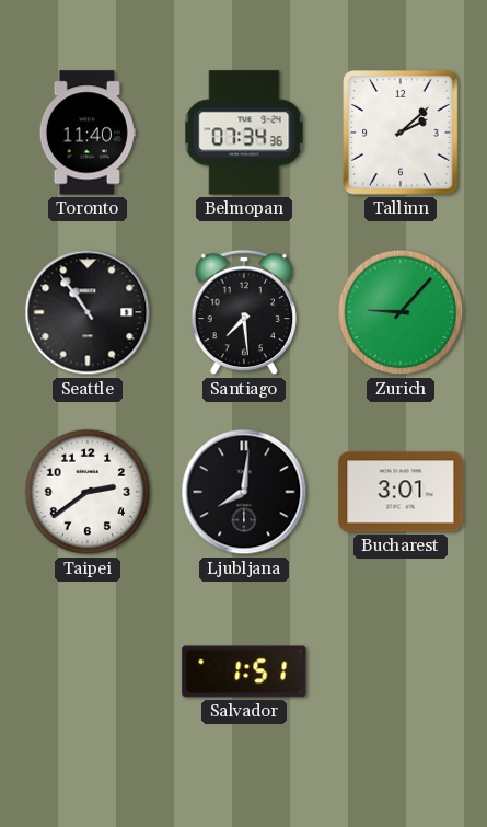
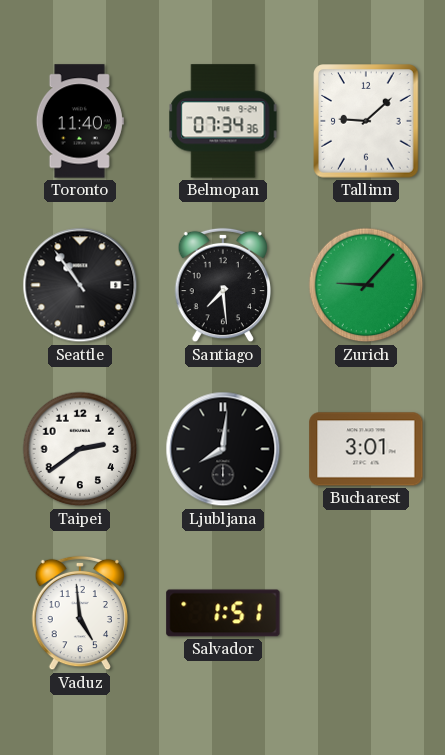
Tallinn: 2:08 -> 9:08 (366, 121)
Vaduz: none -> 4:59 (79, 613)
